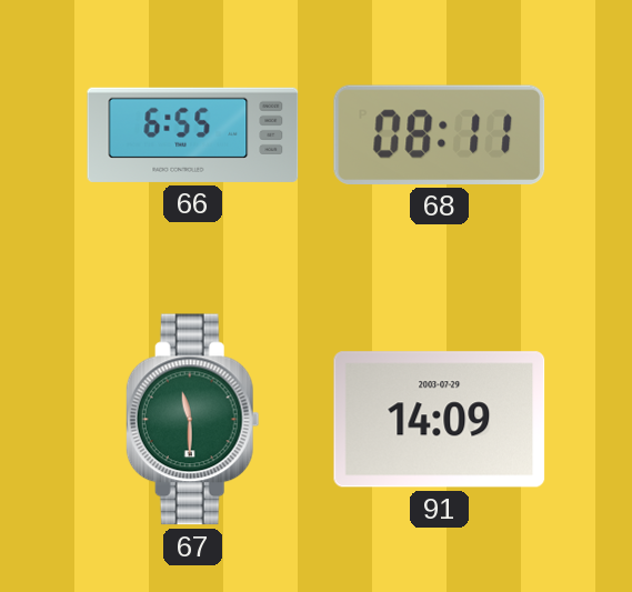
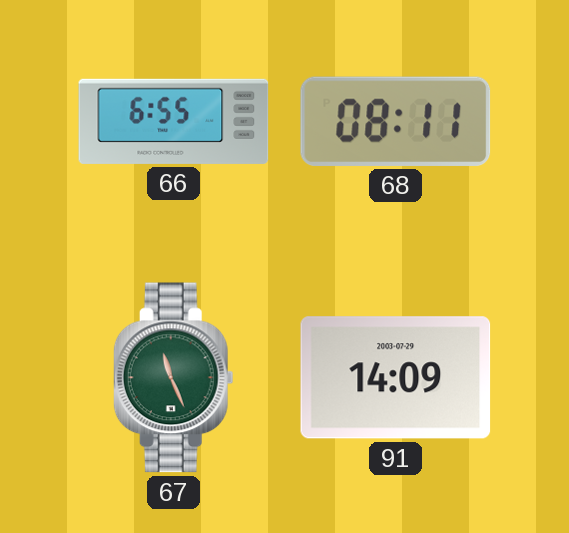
67: 11:30 -> 11:26 (173, 378)
